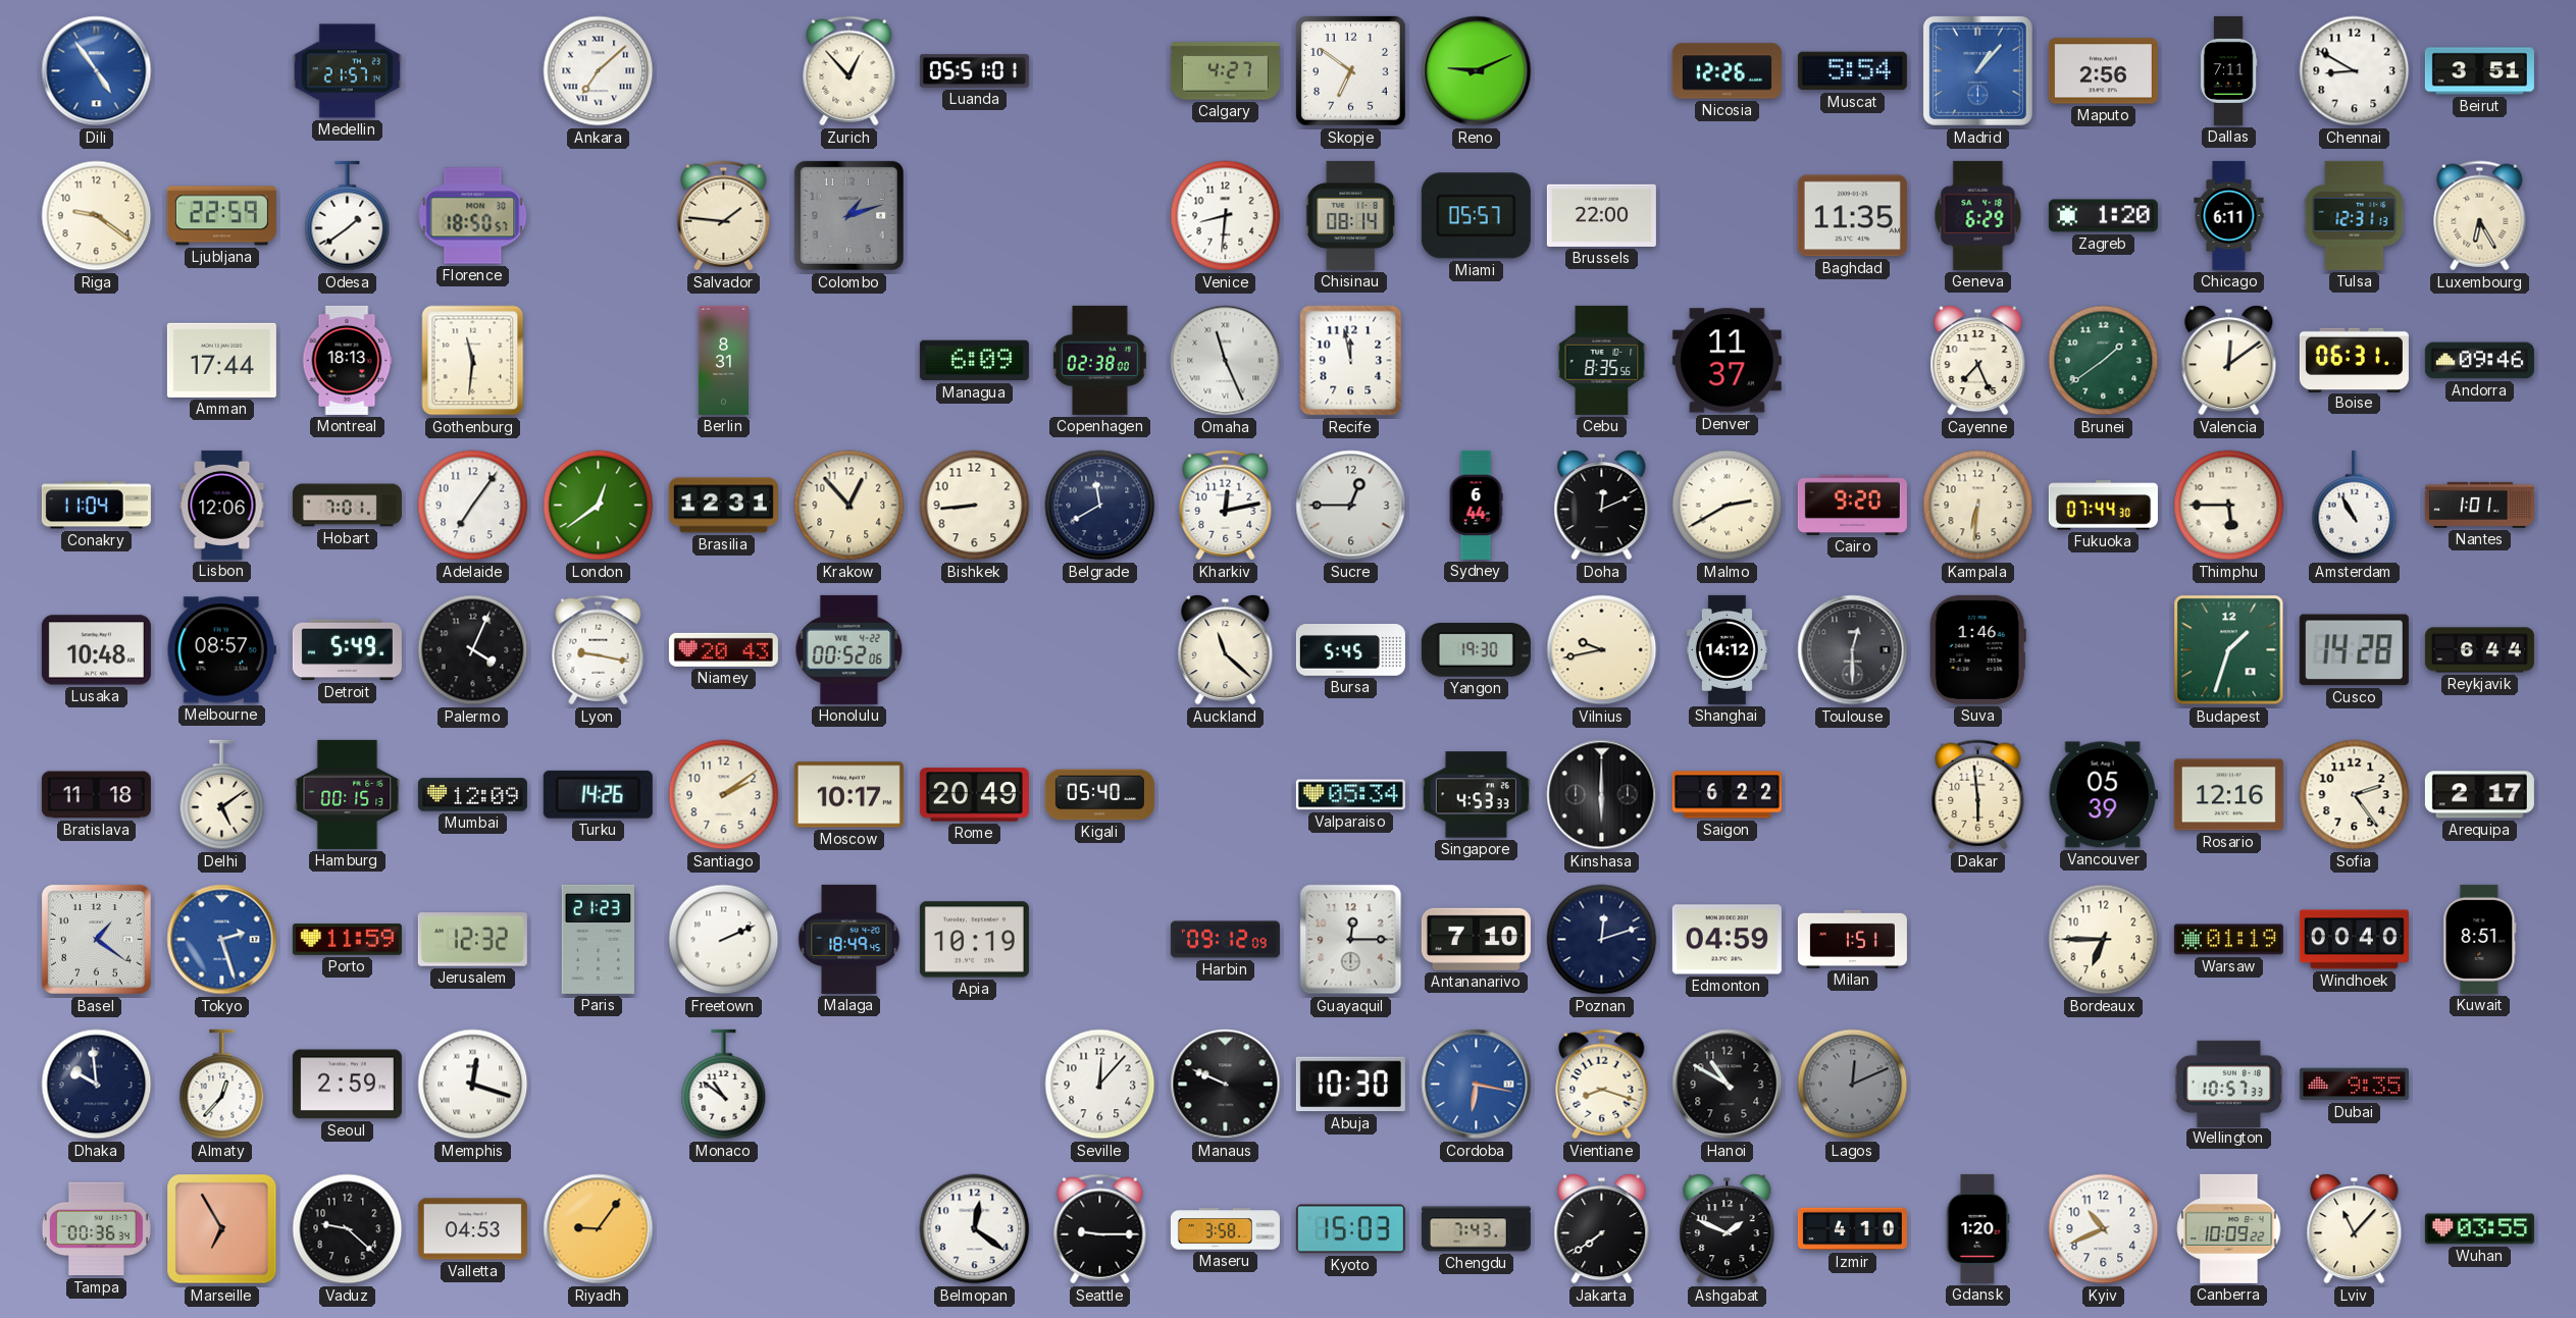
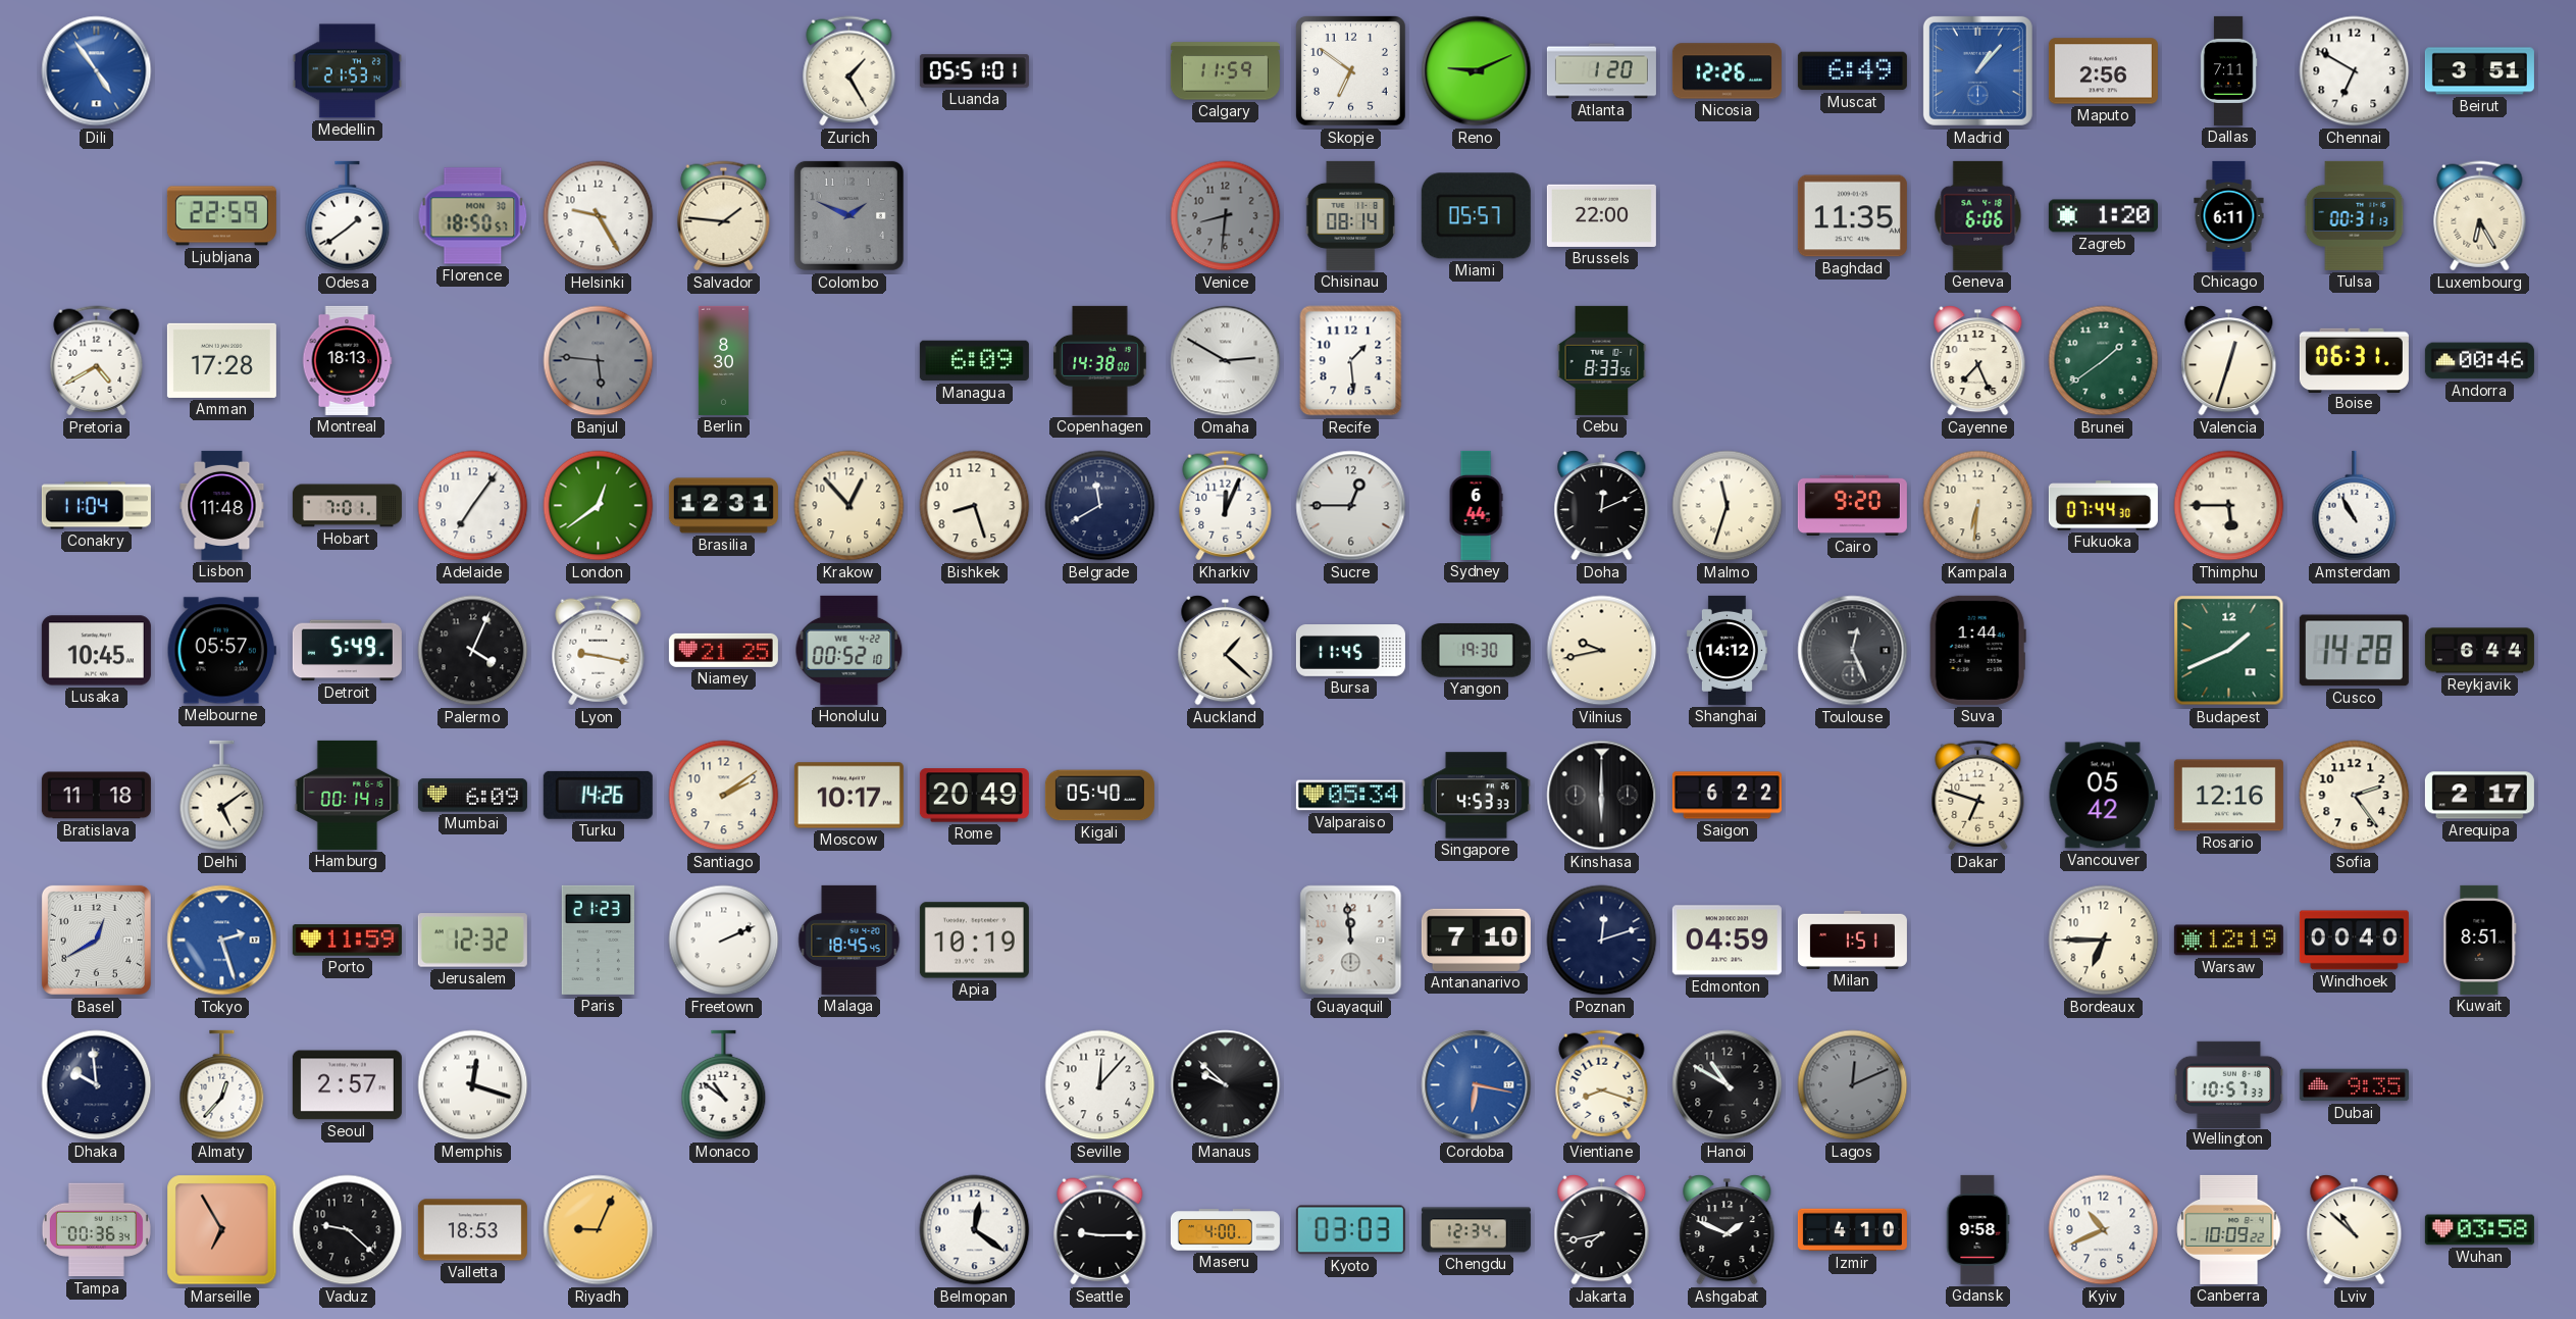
Medellin: 21:57 -> 21:53 (347, 71)
Ankara: 7:08 -> none (599, 71)
Zurich: 12:53 -> 1:25 (849, 71)
Calgary: 4:27 -> 11:59 (1225, 71)
Atlanta: none -> 1:20 (1601, 71)
Muscat: 5:54 -> 6:49 (1852, 71)
Chennai: 8:50 -> 6:50 (2355, 71)
Riga: 9:21 -> none (97, 216)
Helsinki: none -> 9:25 (599, 216)
Colombo: 1:12 -> 1:49 (848, 215)
Venice dial: white -> grey (1226, 216)
Geneva: 6:29 -> 6:06 (1978, 215)
Tulsa: 12:31 -> 00:31 (2355, 215)
Pretoria: none -> 4:40 (97, 361)
Amman: 17:44 -> 17:28 (221, 360)
Gothenburg: 11:31 -> none (473, 361)
Banjul: none -> 5:46 (599, 361)
Berlin: 8:31 -> 8:30 (723, 360)
Copenhagen: 02:38 -> 14:38 (1100, 360)
Omaha: 11:26 -> 2:50 (1226, 361)
Recife: 11:58 -> 1:29 (1351, 361)
Cebu: 8:35 -> 8:33 (1602, 360)
Denver: 11:37 -> none (1727, 361)
Valencia: 12:09 -> 12:33 (2229, 361)
Andorra: 09:46 -> 00:46 (2479, 361)
Lisbon: 12:06 -> 11:48 (222, 505)
Bishkek: 8:44 -> 8:27 (975, 506)
Kharkiv: 12:13 -> 12:04 (1226, 506)
Malmo: 2:40 -> 11:33 (1728, 506)
Nantes: 1:01 -> none (2479, 505)
Lusaka: 10:48 -> 10:45 (96, 651)
Melbourne: 08:57 -> 05:57 (221, 651)
Niamey: 20:43 -> 21:25 (723, 650)
Honolulu: 00:52:06 -> 00:52:10 (849, 650)
Auckland: 11:22 -> 1:22 (1226, 651)
Bursa: 5:45 -> 11:45 (1350, 651)
Toulouse: 12:30 -> 12:26 (1853, 651)
Suva: 1:46 -> 1:44 (1977, 650)
Budapest: 1:33 -> 1:41 (2229, 651)
Hamburg: 00:15 -> 00:14 (348, 795)
Mumbai: 12:09 -> 6:09 (472, 796)
Dakar: 5:59 -> 6:48 (1978, 796)
Vancouver: 05:39 -> 05:42 (2103, 796)
Basel: 1:21 -> 12:40 (96, 940)
Malaga: 18:49 -> 18:45 (849, 940)
Harbin: 09:12 -> none (1225, 940)
Guayaquil: 12:15 -> 11:59 (1351, 941)
Warsaw: 01:19 -> 12:19 (2228, 941)
Seoul: 2:59 -> 2:57 (347, 1085)
Manaus: 9:49 -> 9:52 (1226, 1085)
Abuja: 10:30 -> none (1350, 1085)
Valletta: 04:53 -> 18:53 (472, 1230)
Riyadh: 9:06 -> 9:04 (599, 1230)
Maseru: 3:58 -> 4:00 (1225, 1230)
Kyoto: 15:03 -> 03:03 (1350, 1230)
Chengdu: 7:43 -> 12:34 (1476, 1230)
Jakarta: 7:39 -> 7:43 (1602, 1230)
Gdansk: 1:20 -> 9:58 (1977, 1229)
Lviv: 11:07 -> 10:52 (2355, 1230)
Wuhan: 03:55 -> 03:58 (2479, 1230)
